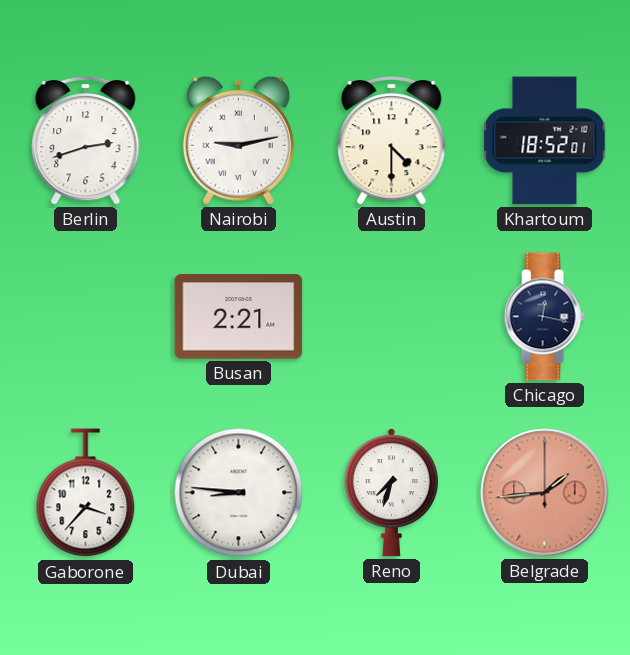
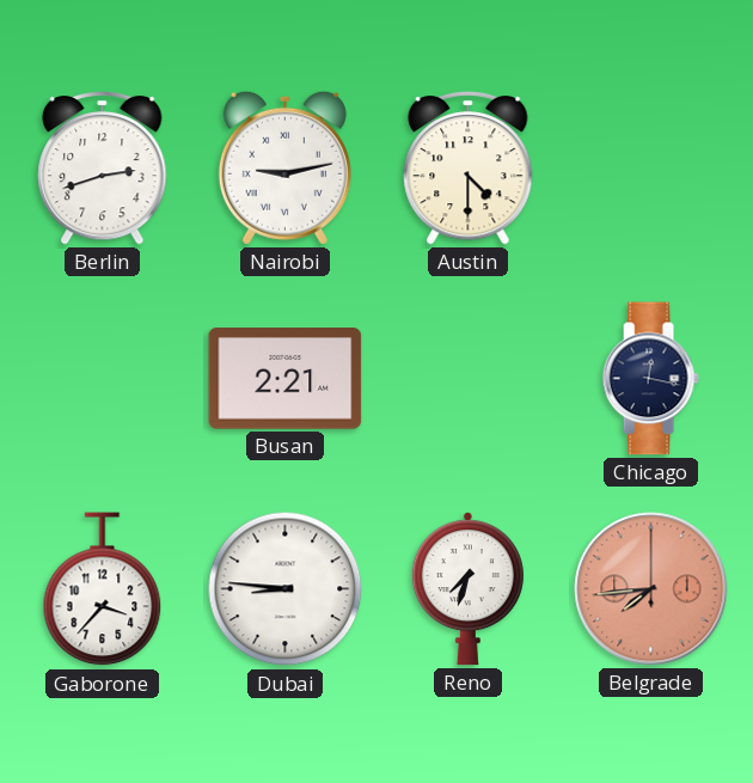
Khartoum: 18:52 -> none (545, 141)
Belgrade: 1:44 -> 7:44 (651, 589)
